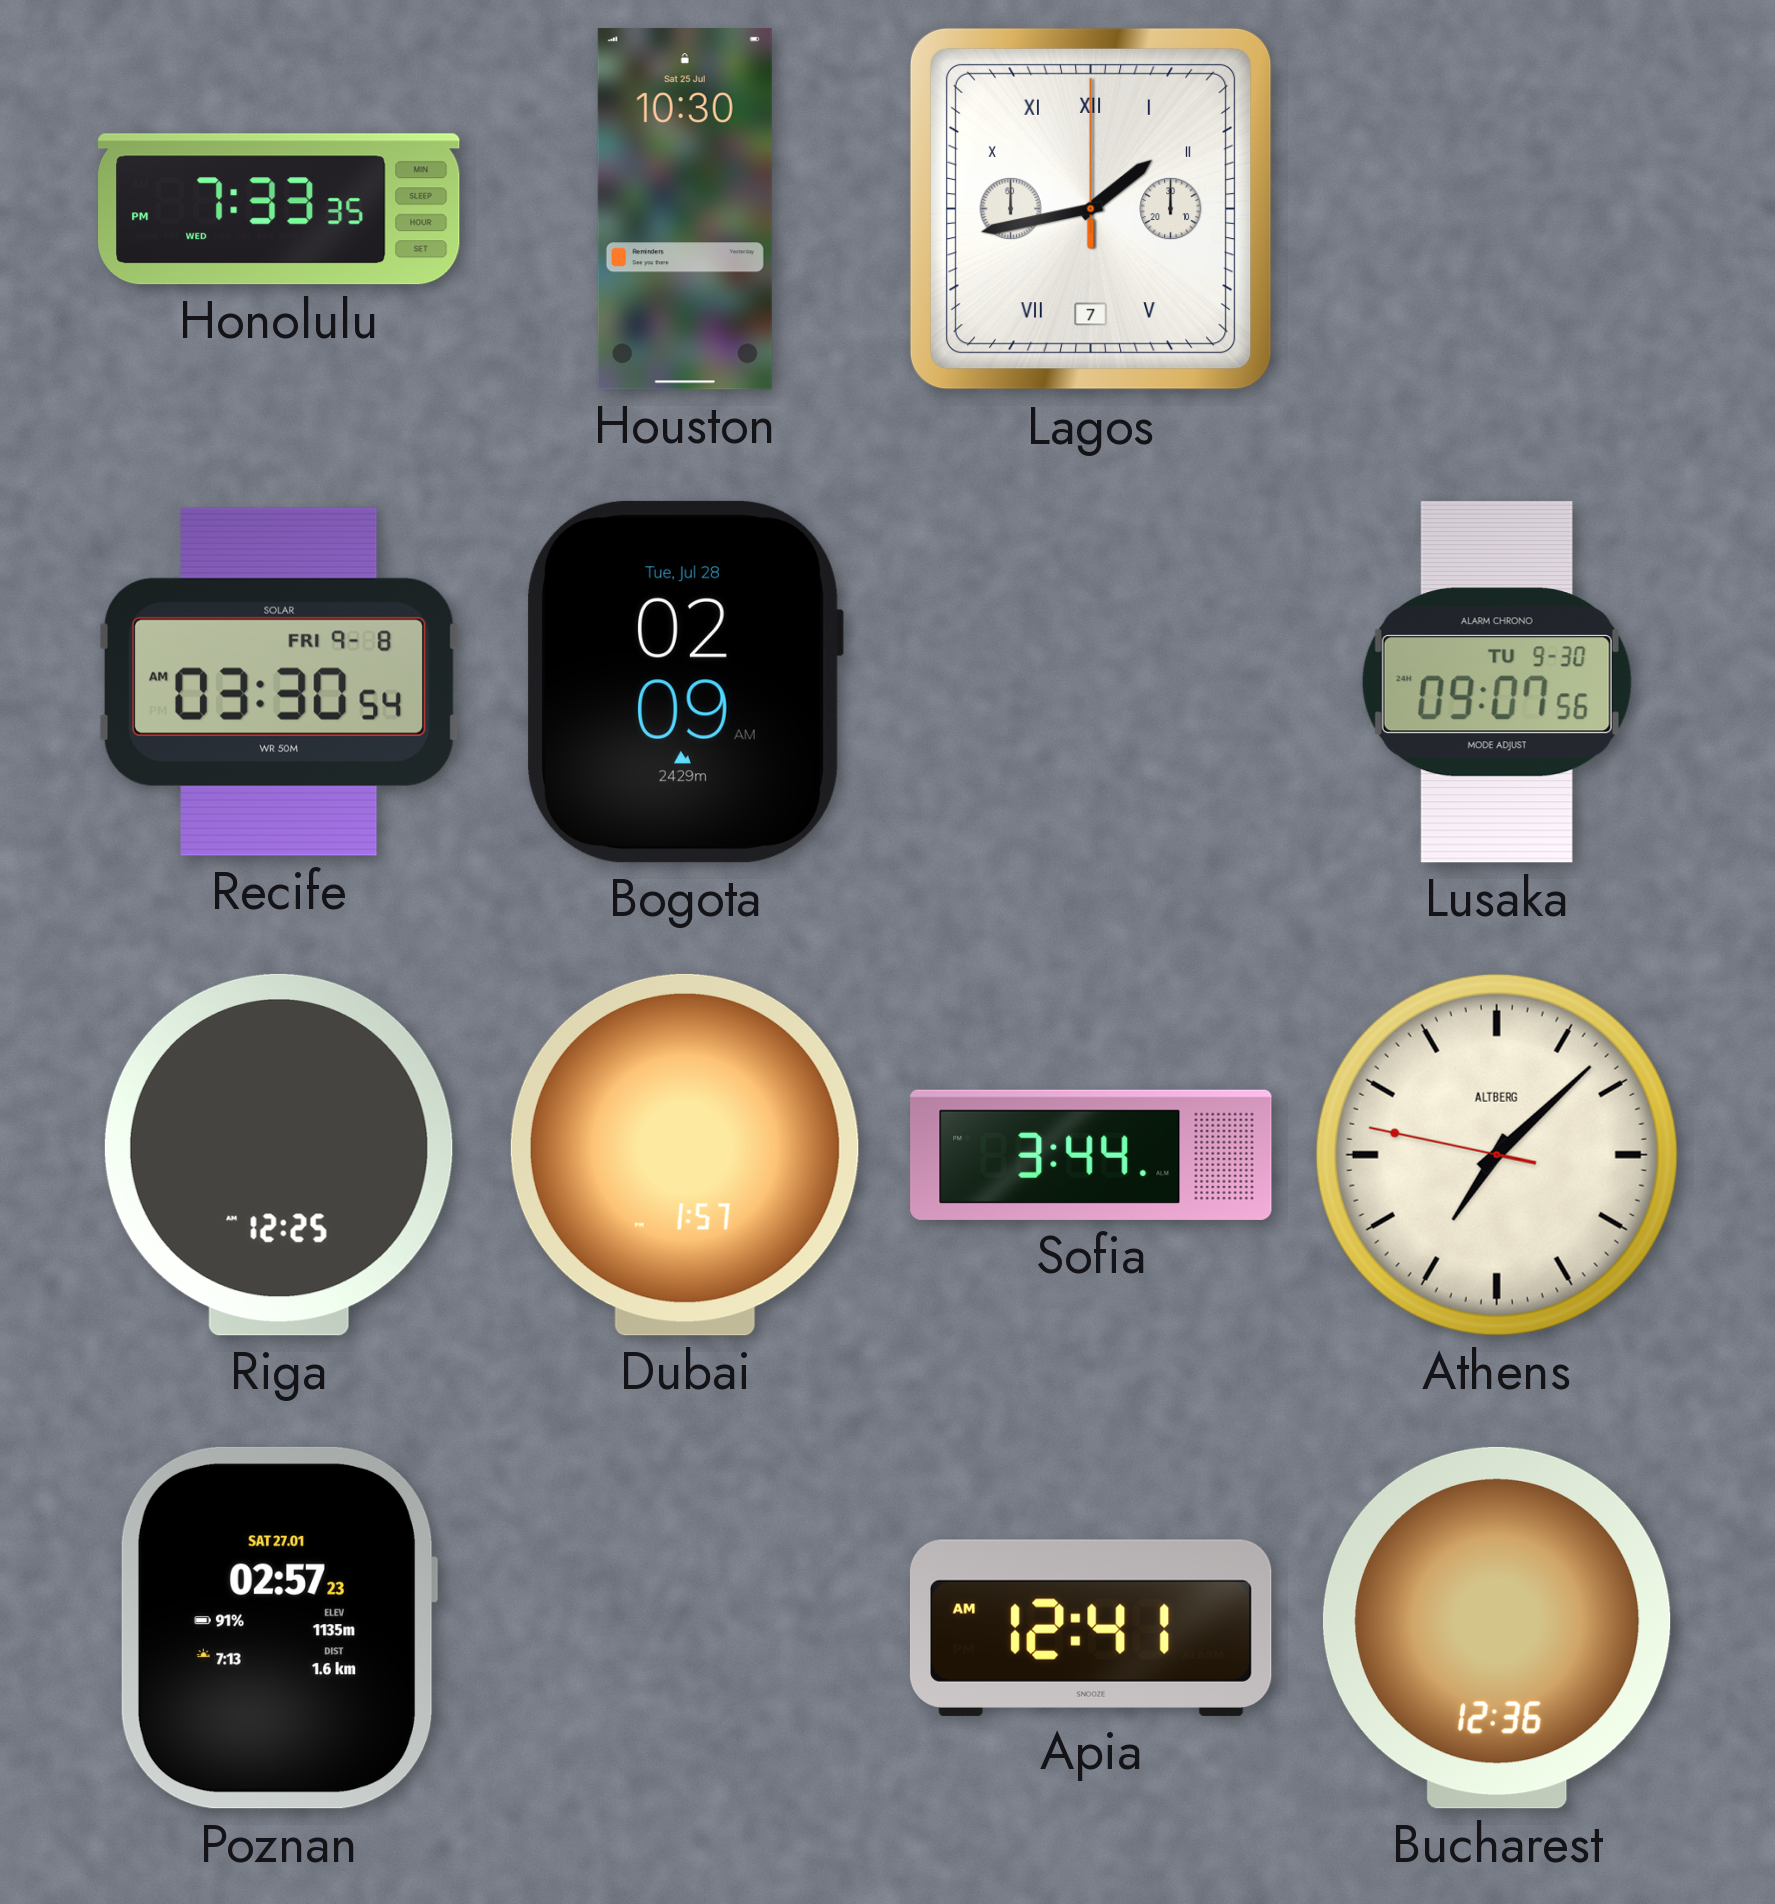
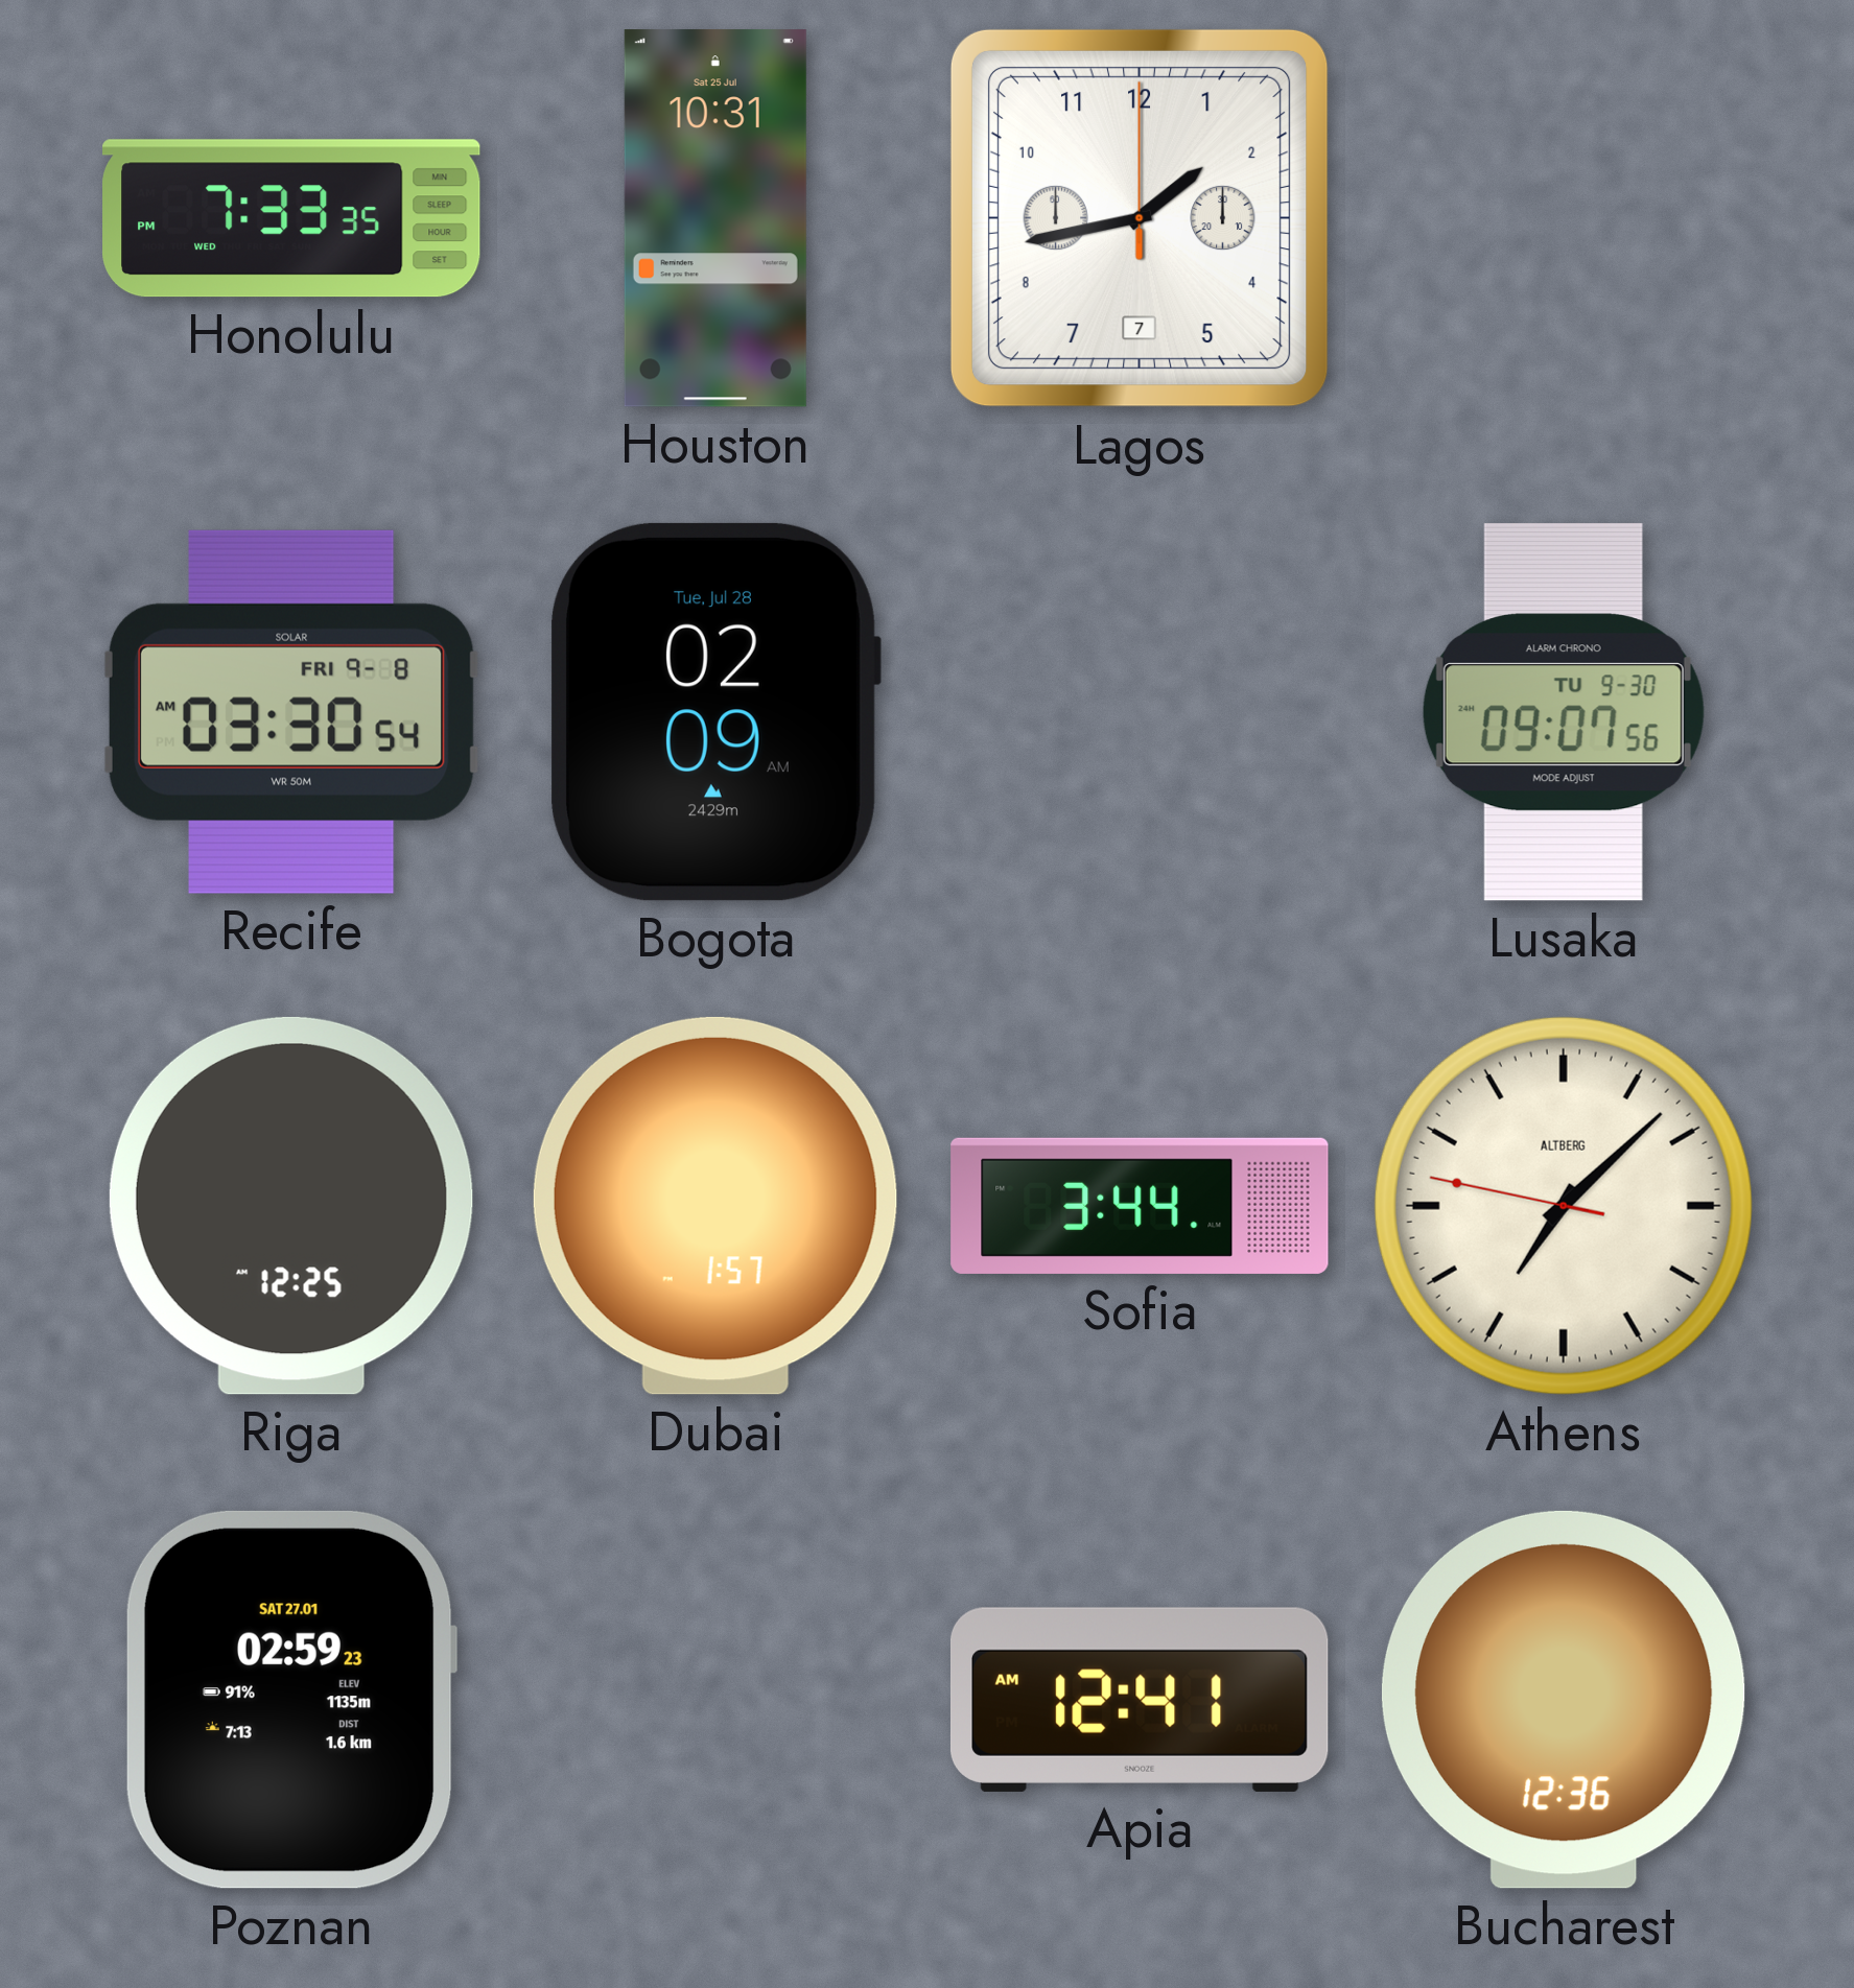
Houston: 10:30 -> 10:31 (715, 218)
Lagos numerals: Roman -> Arabic (1140, 218)
Poznan: 02:57 -> 02:59 (291, 1700)
